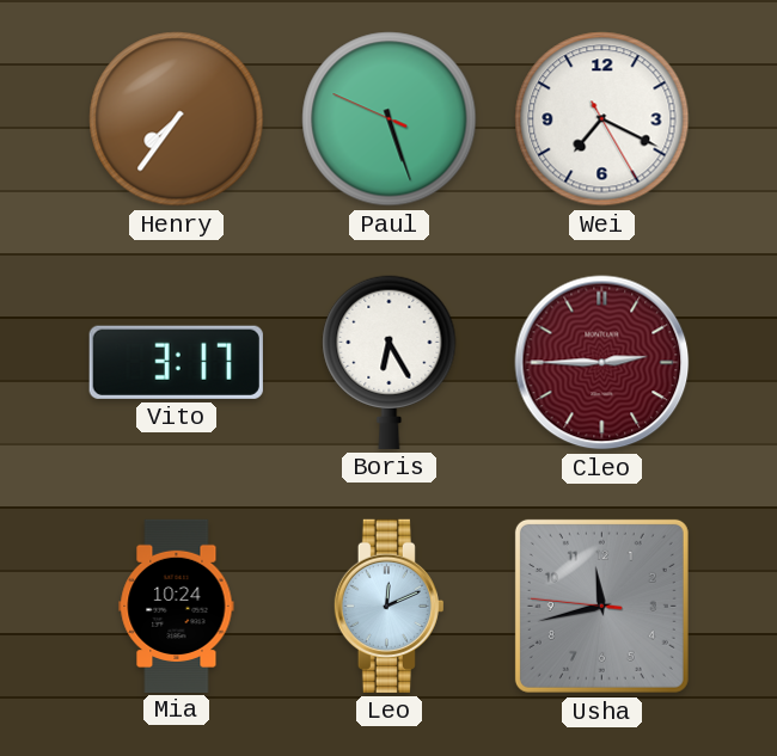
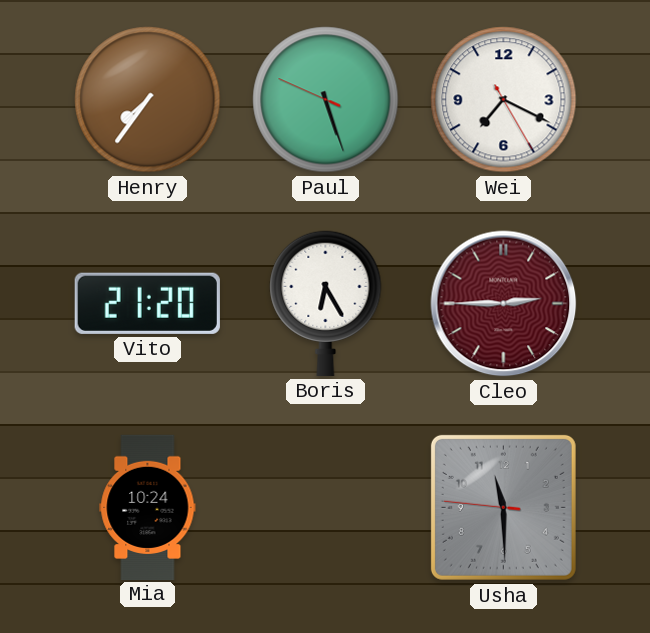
Vito: 3:17 -> 21:20 (147, 303)
Leo: 12:11 -> none (389, 606)
Usha: 11:42 -> 11:29 (503, 507)
